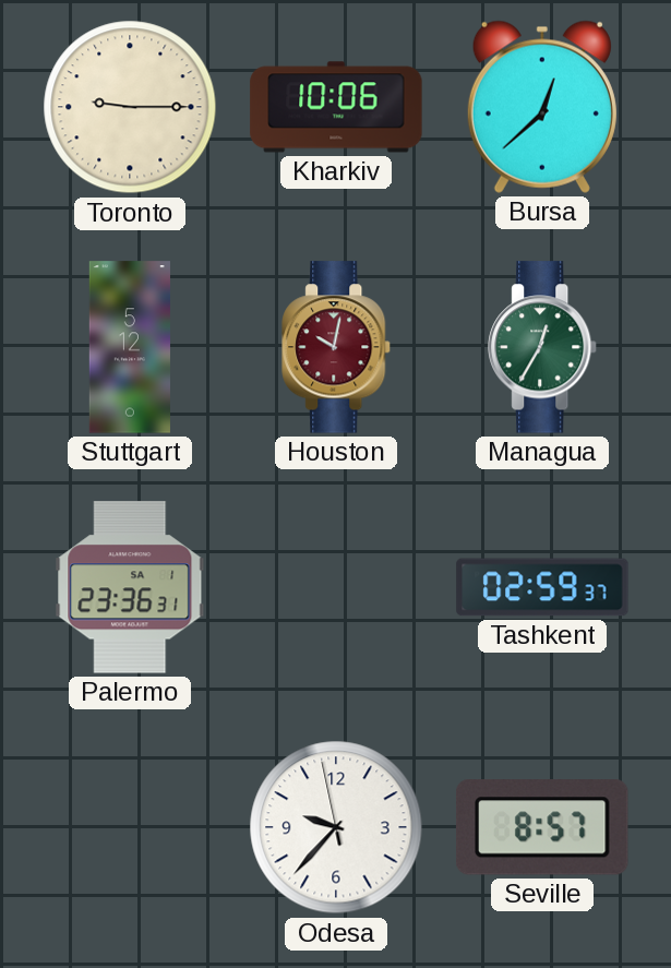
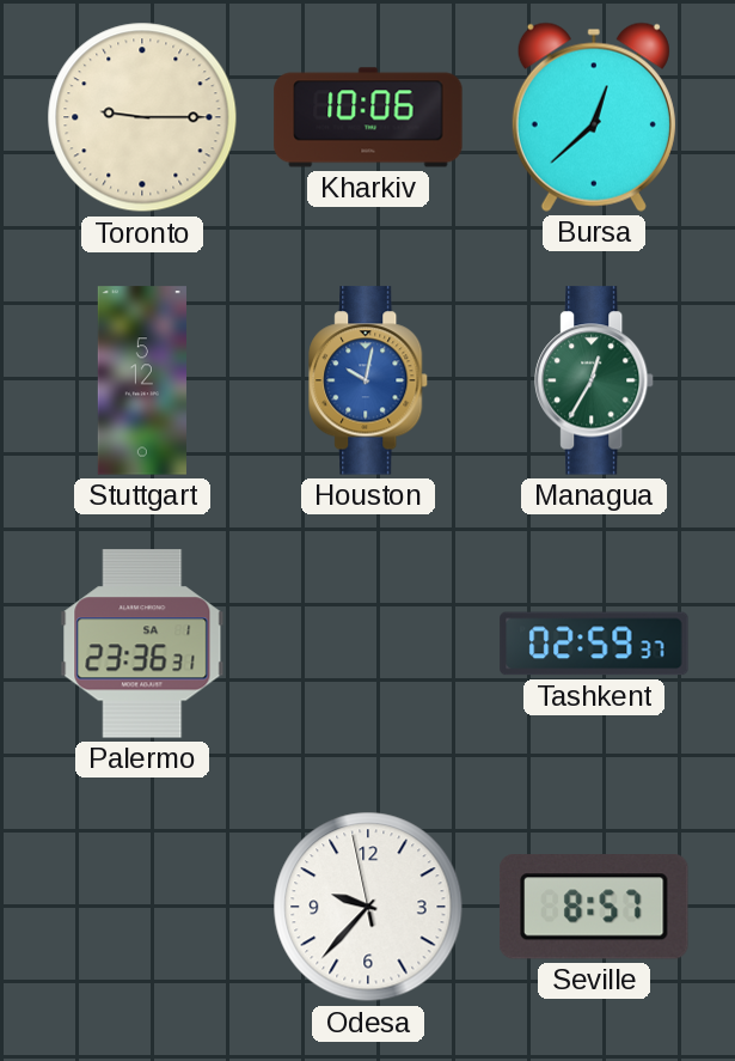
Houston dial: burgundy -> blue (369, 380)
